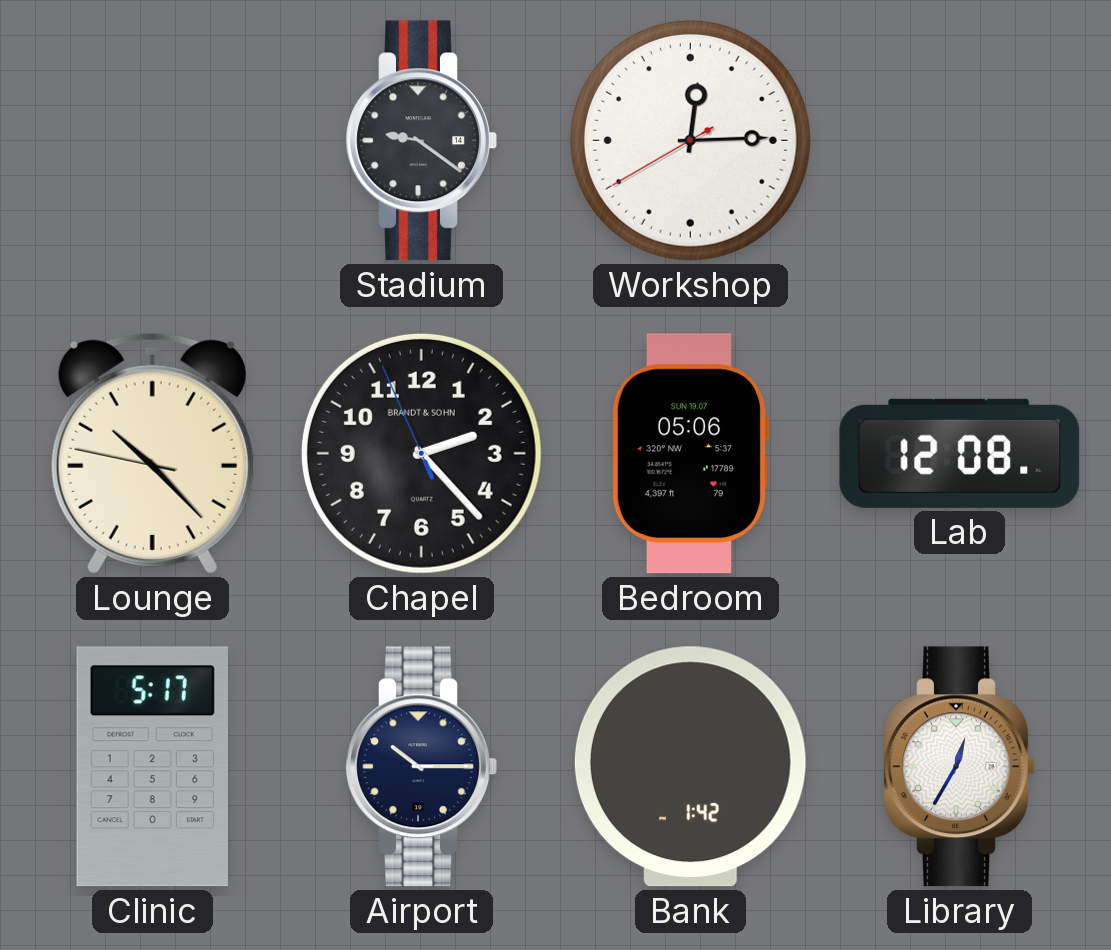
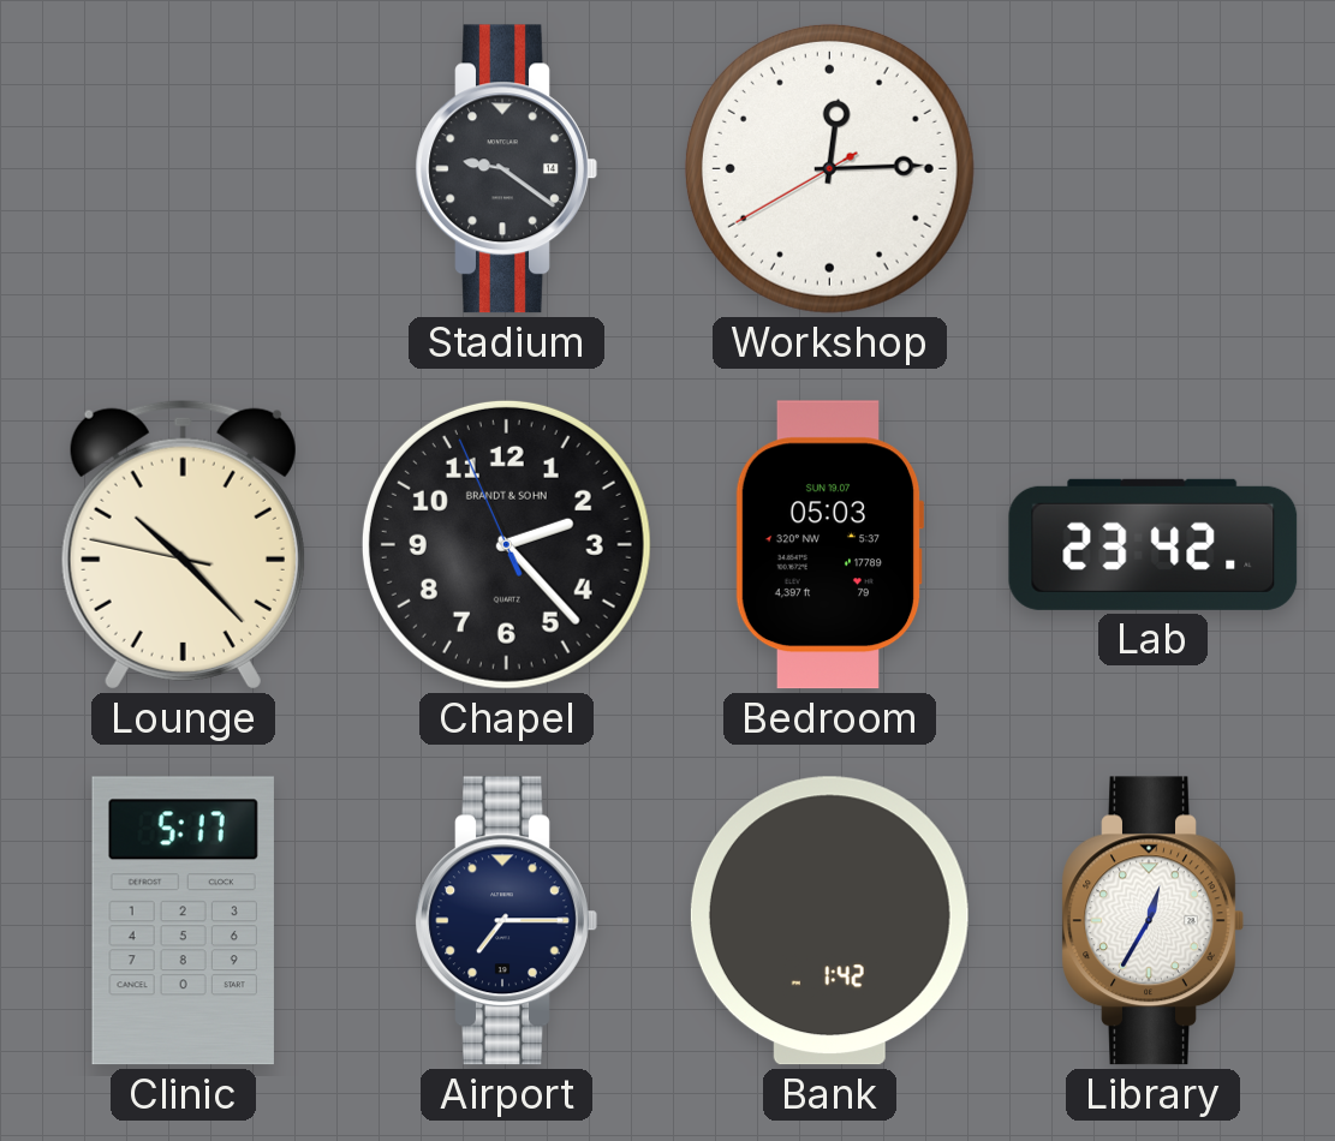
Bedroom: 05:06 -> 05:03 (829, 545)
Lab: 12:08 -> 23:42 (1154, 544)
Airport: 10:15 -> 7:15 (506, 921)
